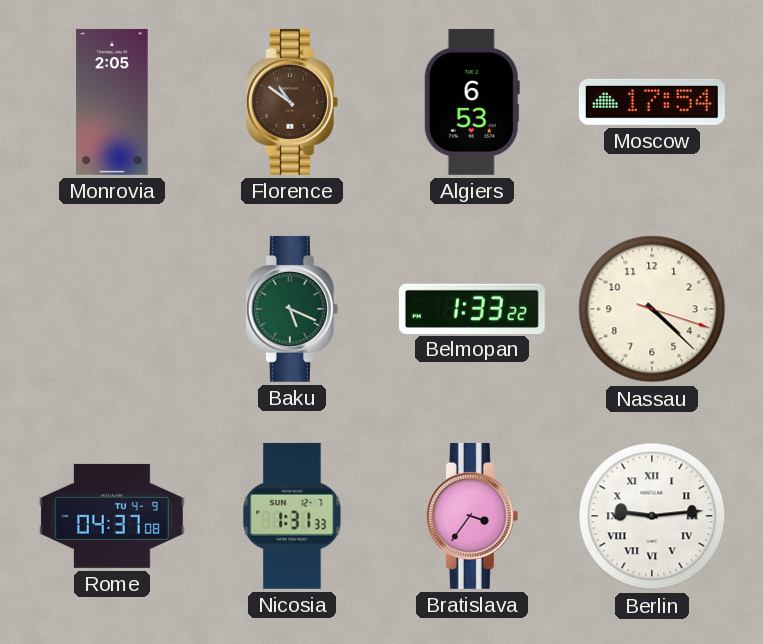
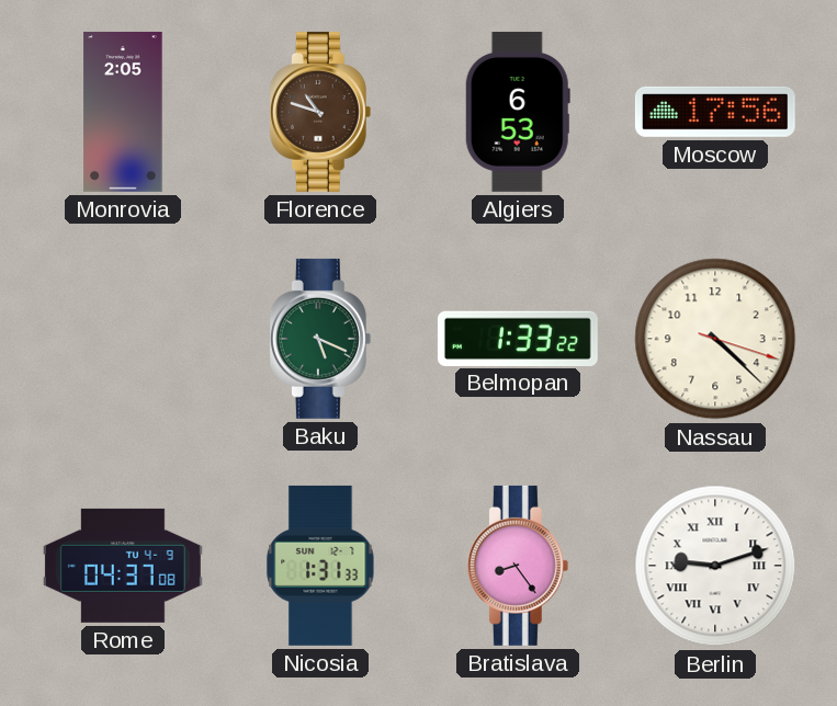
Florence: 10:51 -> 10:48 (320, 112)
Moscow: 17:54 -> 17:56 (715, 112)
Bratislava: 3:36 -> 8:24 (518, 566)
Berlin: 9:14 -> 9:12 (715, 566)
